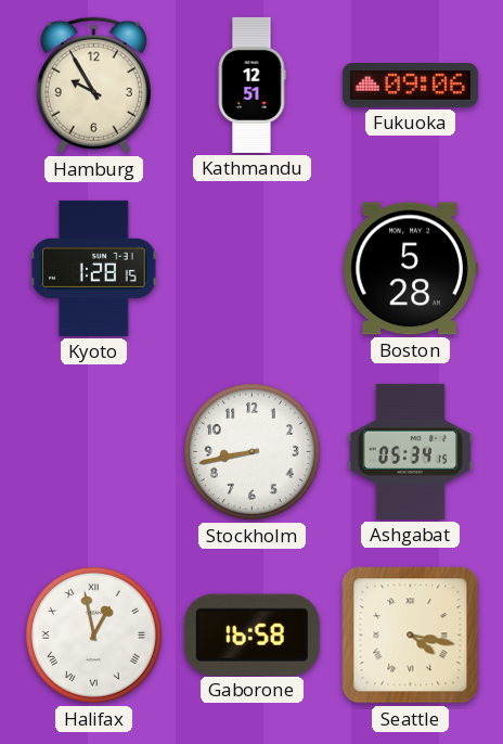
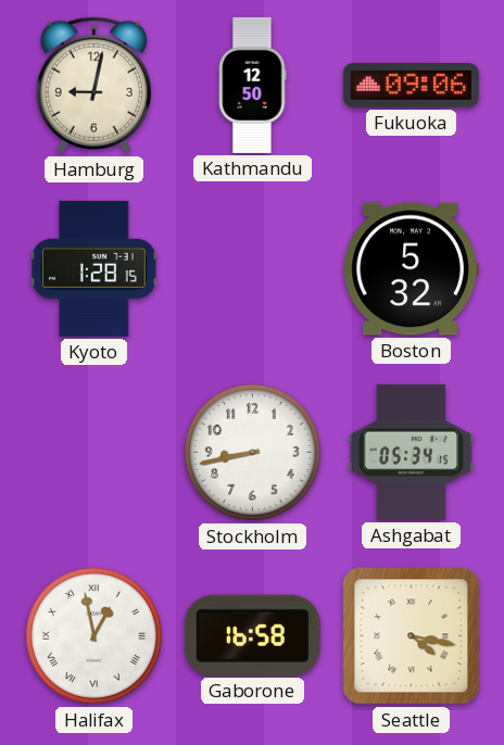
Hamburg: 9:55 -> 9:02 (93, 86)
Kathmandu: 12:51 -> 12:50 (252, 85)
Boston: 5:28 -> 5:32 (411, 269)
